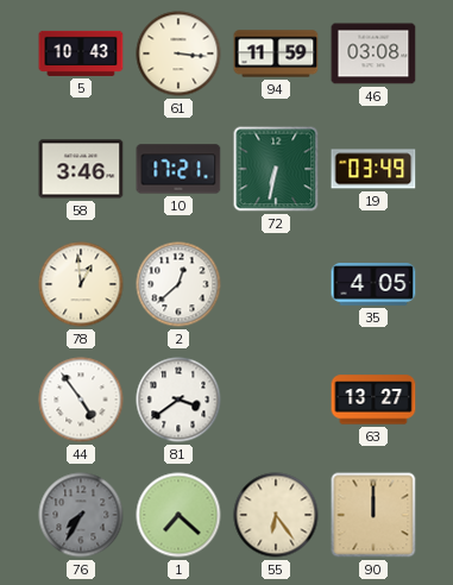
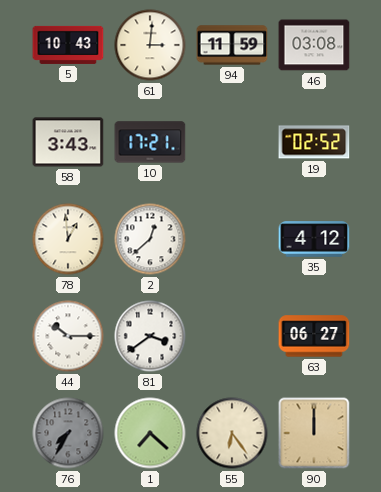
61: 3:16 -> 3:01 (150, 45)
58: 3:46 -> 3:43 (68, 142)
72: 6:32 -> none (276, 169)
19: 03:49 -> 02:52 (314, 142)
35: 4:05 -> 4:12 (314, 239)
44: 4:54 -> 10:15 (68, 336)
63: 13:27 -> 06:27 (314, 336)
